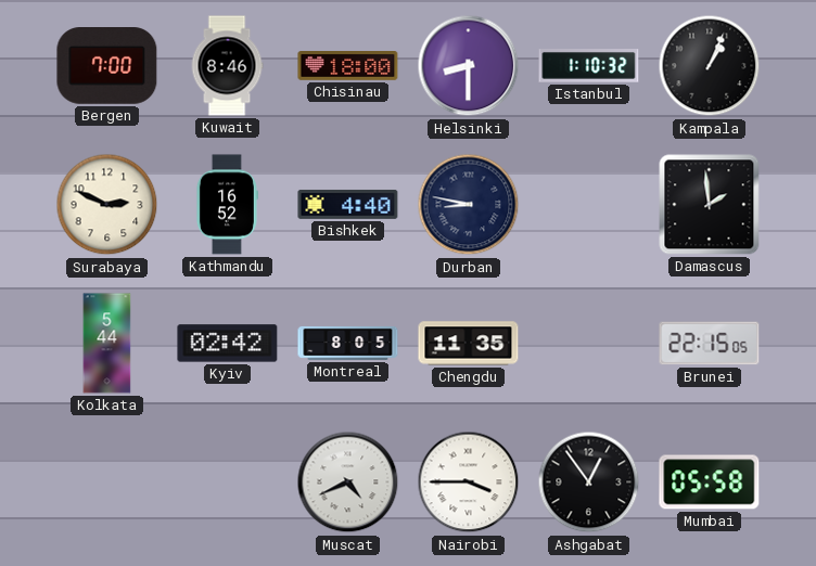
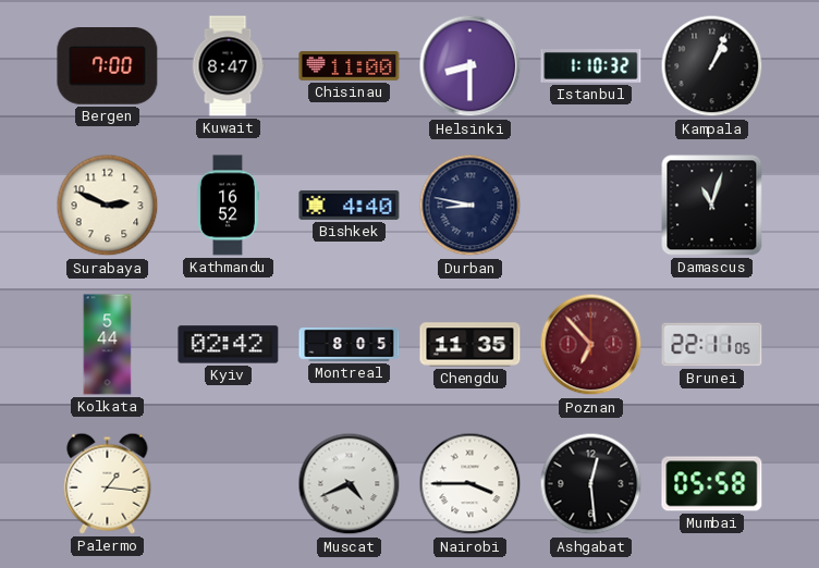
Kuwait: 8:46 -> 8:47 (228, 66)
Chisinau: 18:00 -> 11:00 (350, 66)
Damascus: 1:59 -> 11:03 (712, 206)
Poznan: none -> 6:53 (591, 345)
Brunei: 22:15 -> 22:11 (712, 345)
Palermo: none -> 1:16 (108, 483)
Ashgabat: 12:54 -> 12:29 (591, 484)
